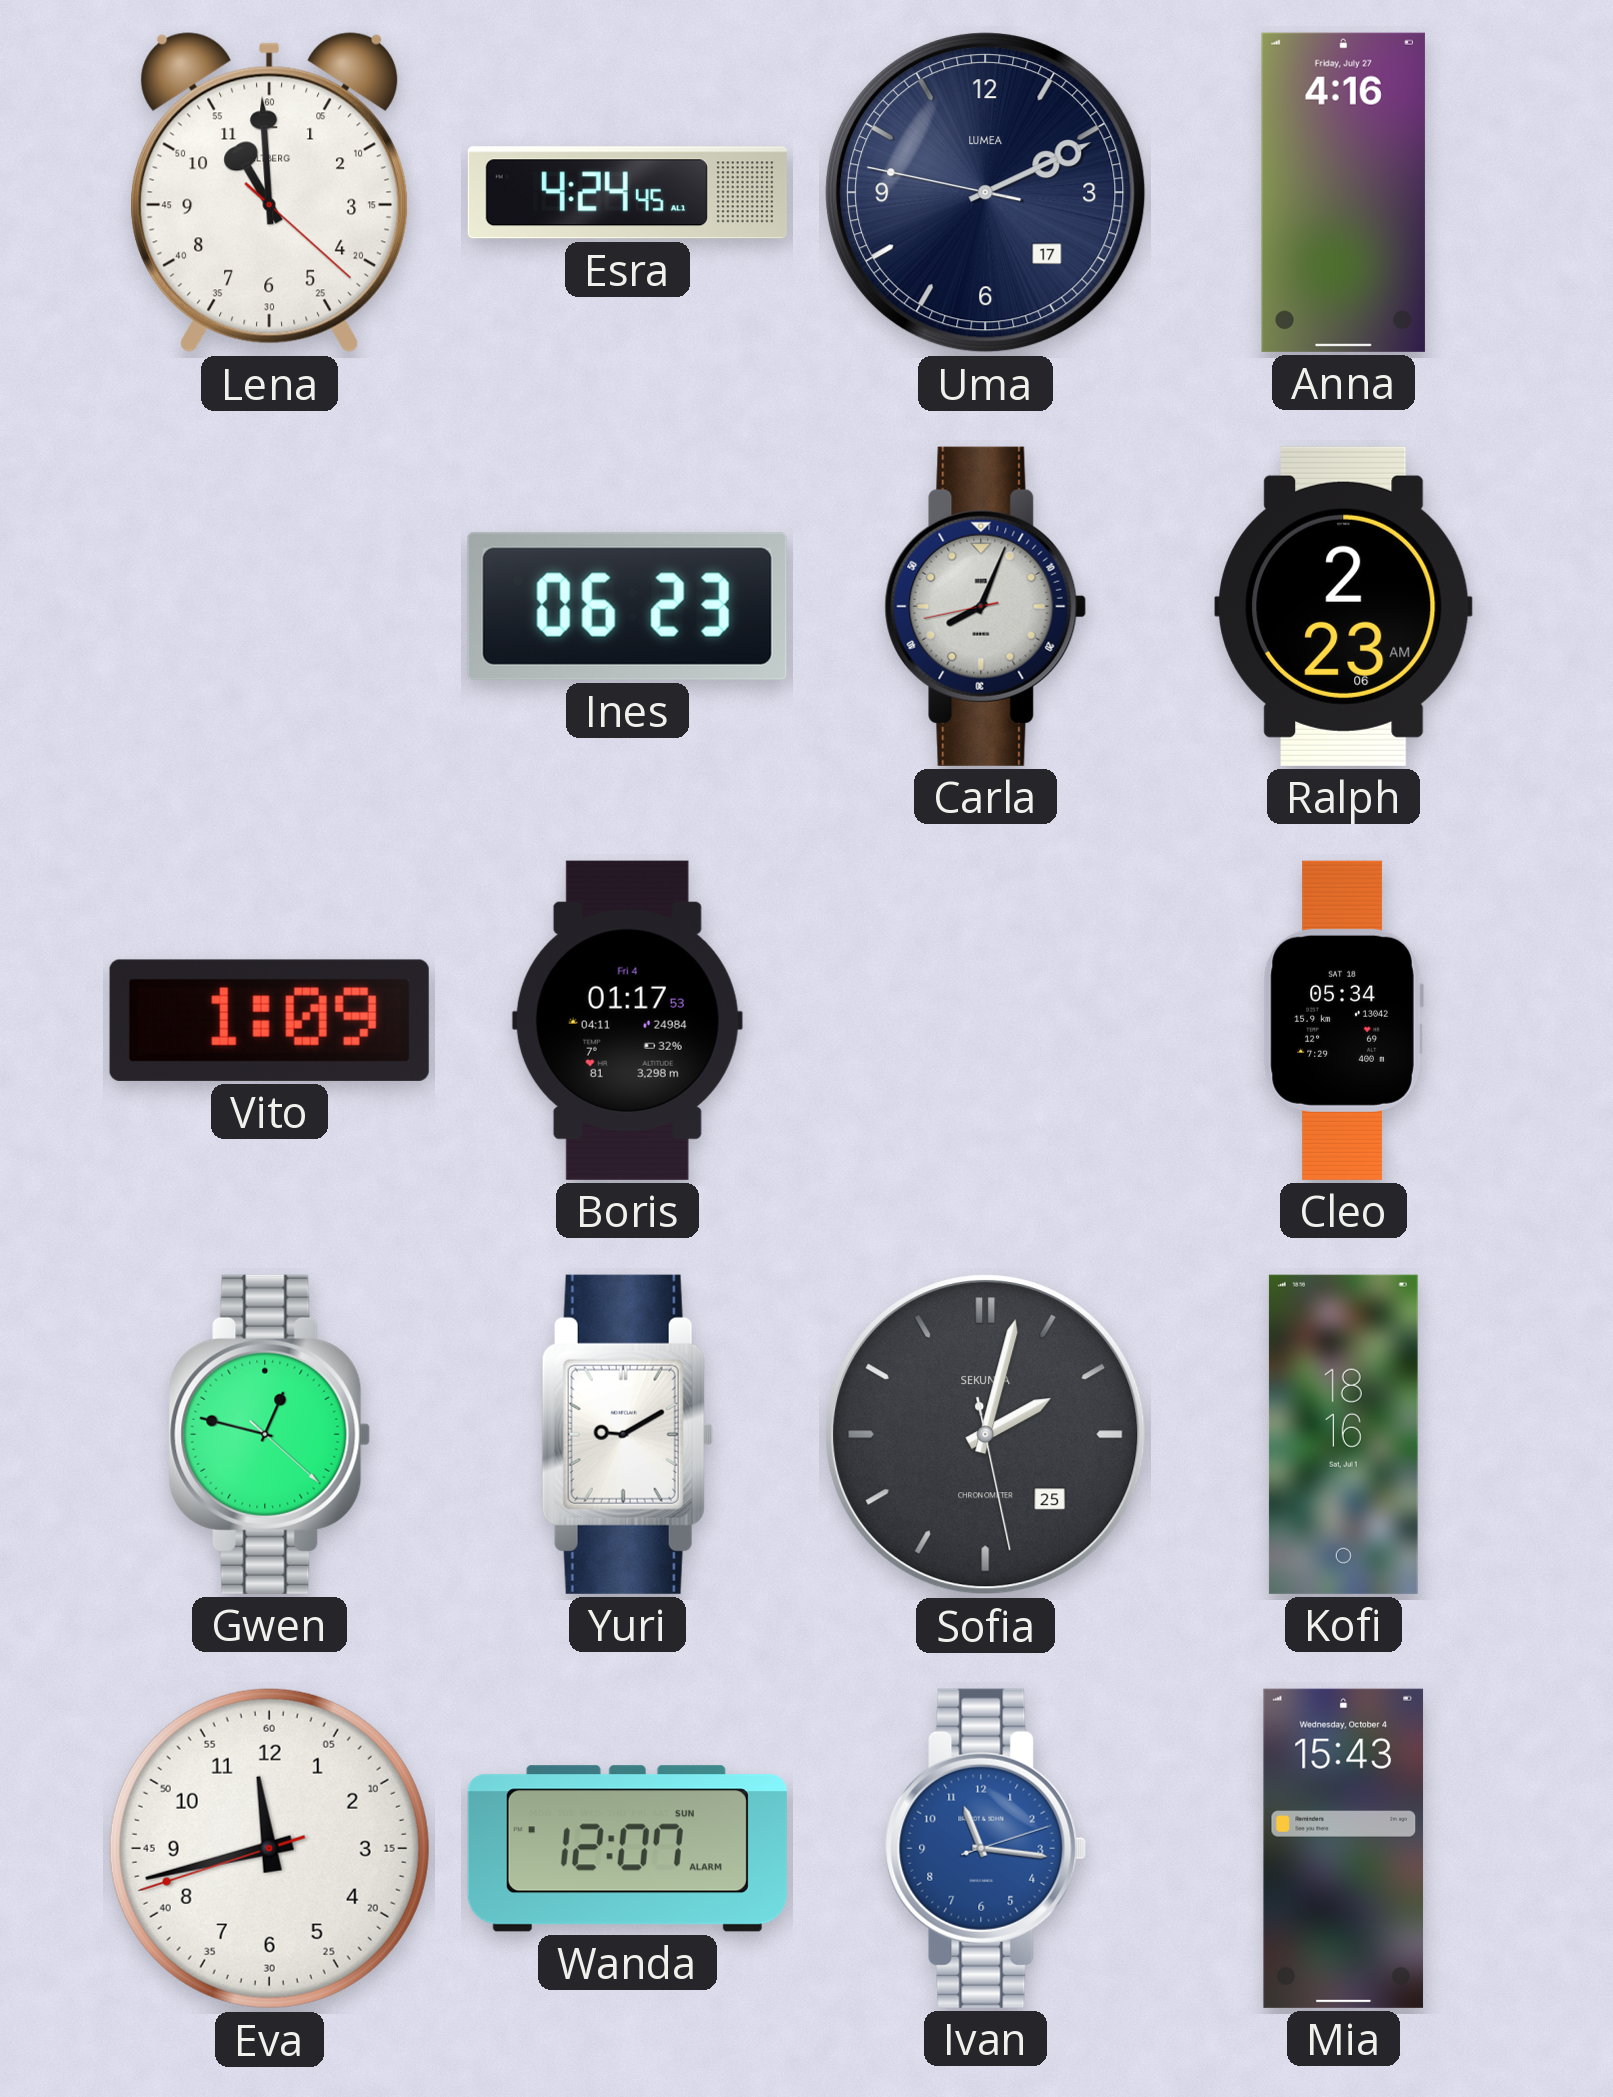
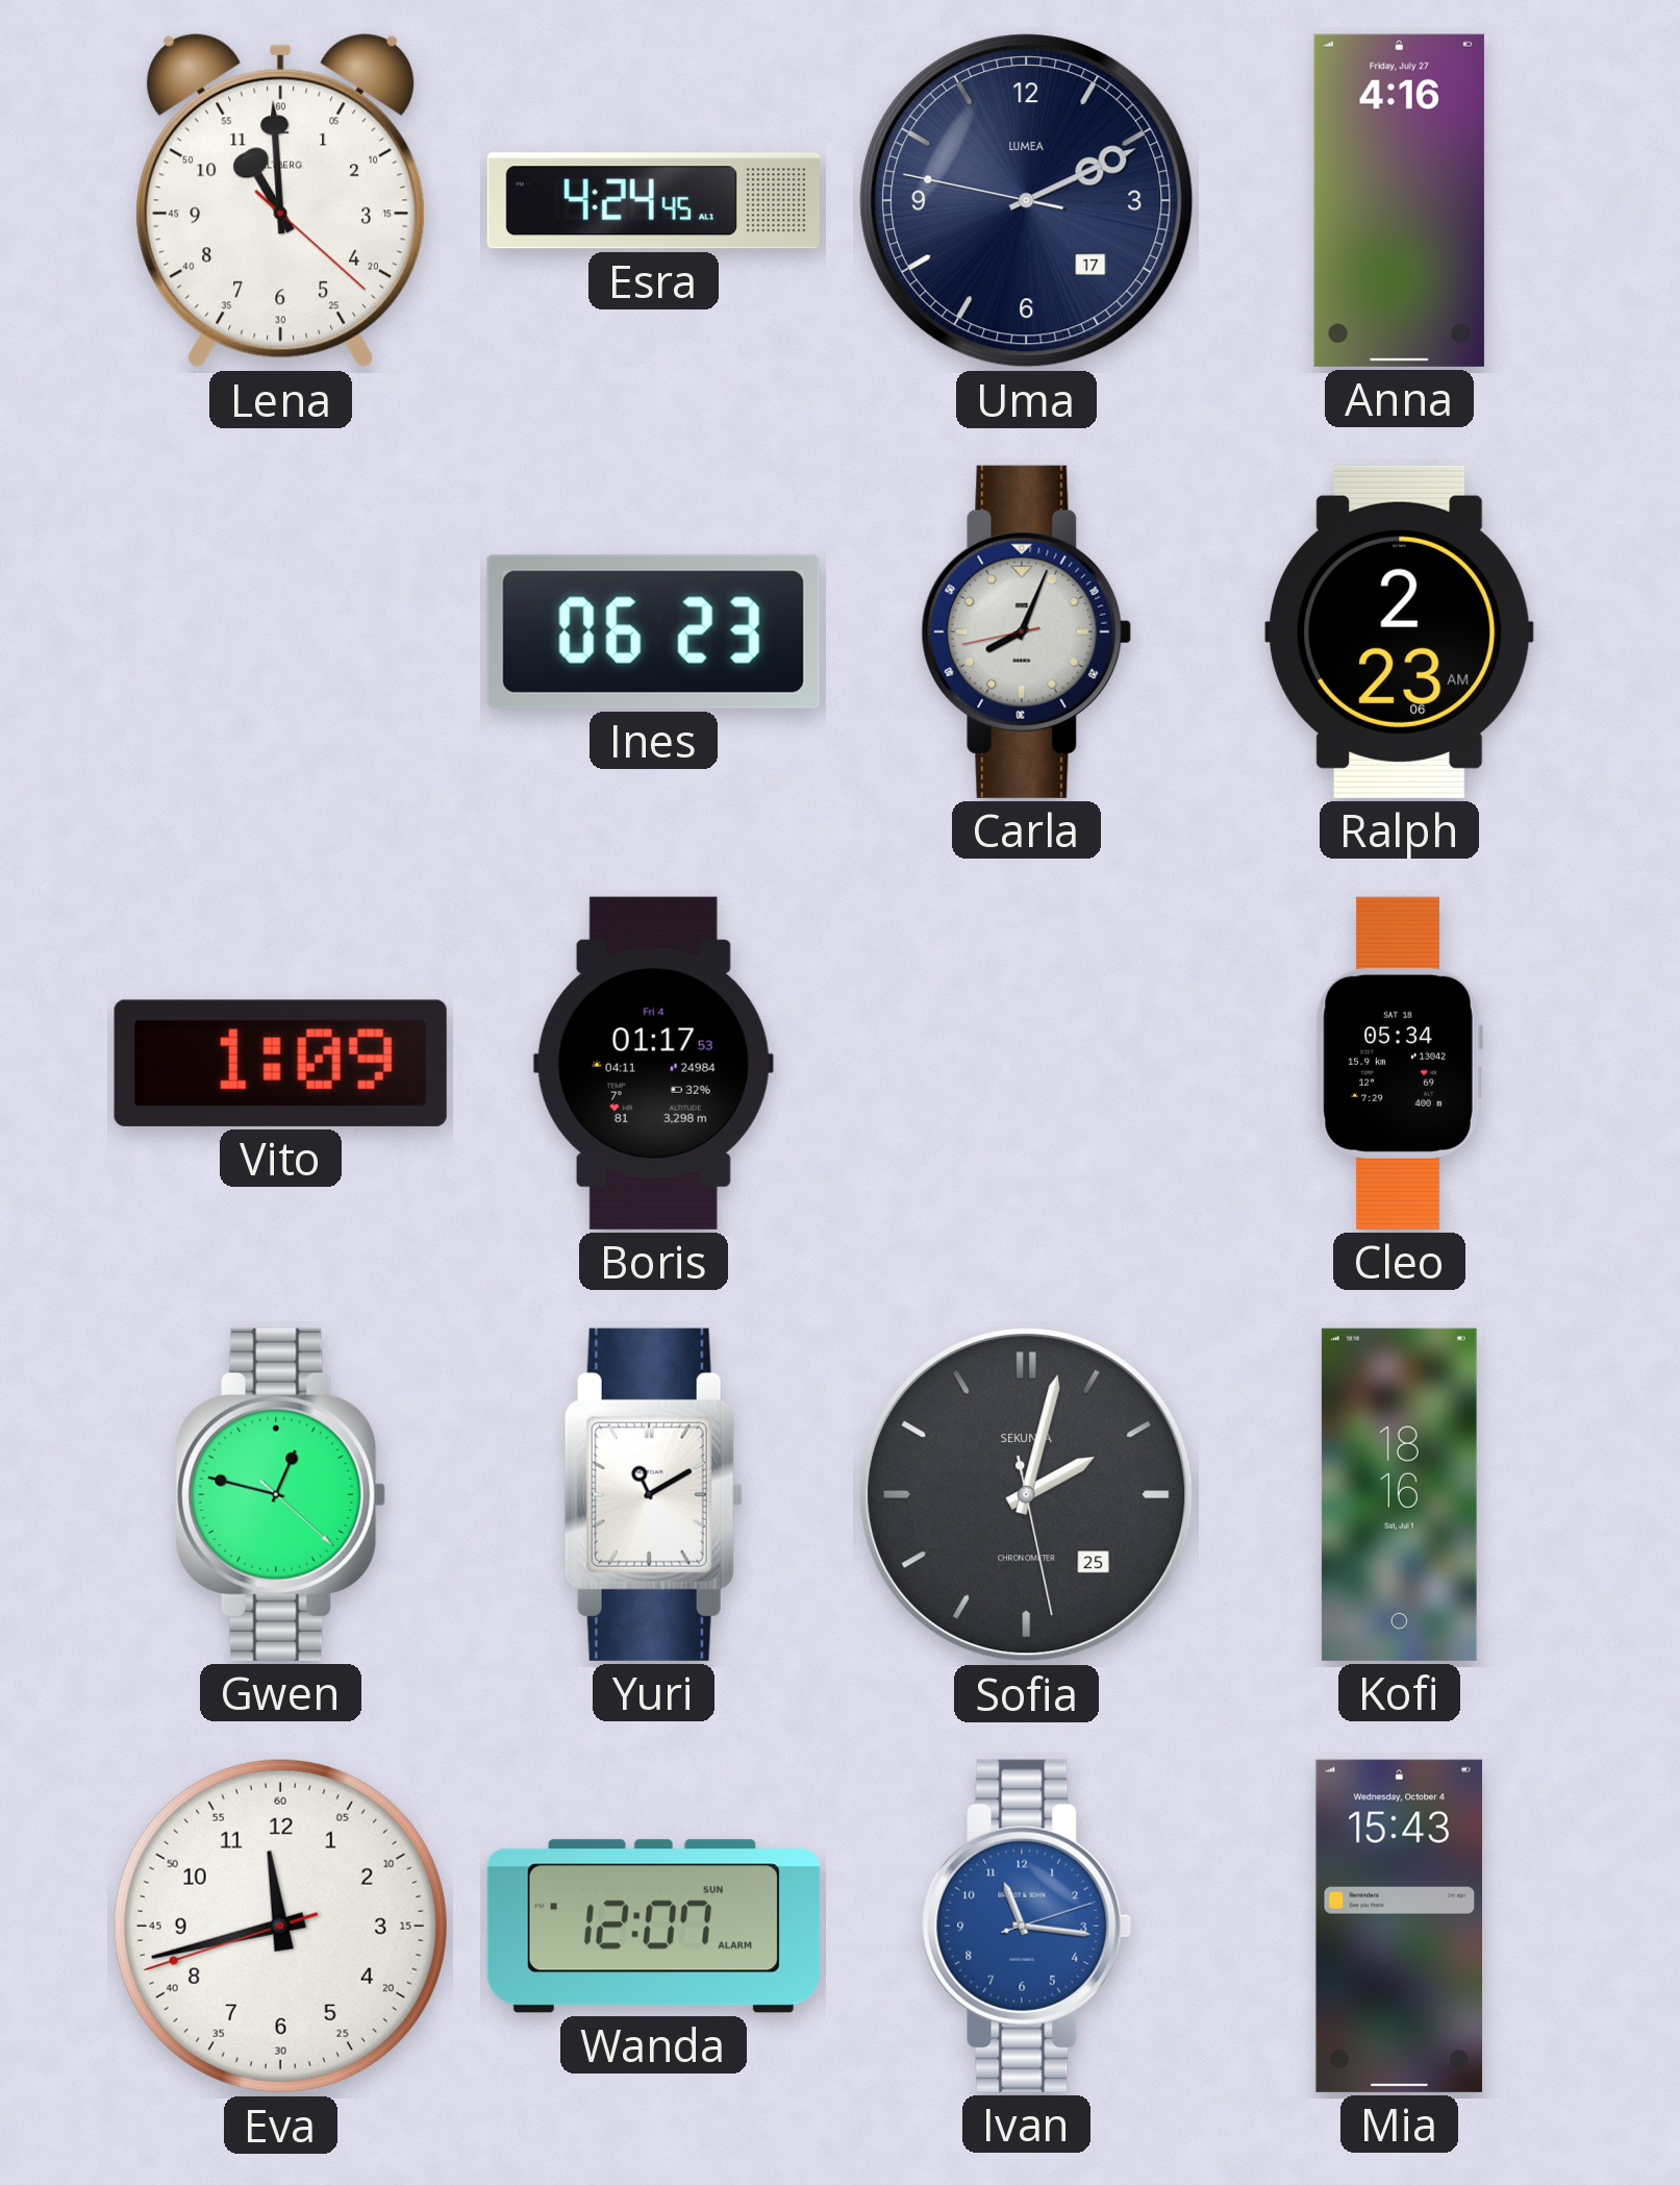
Yuri: 9:10 -> 11:10 (653, 1494)
